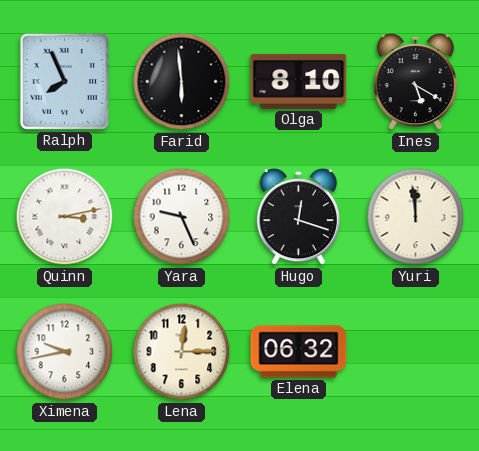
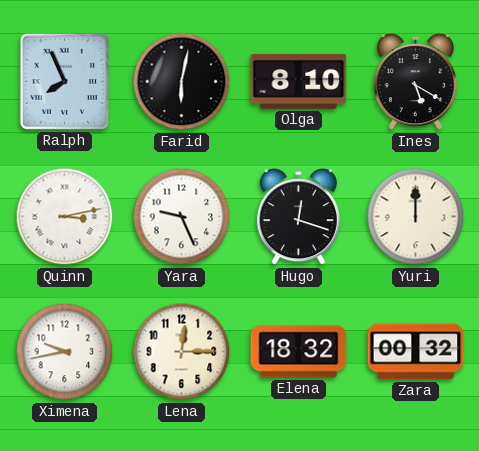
Farid: 5:59 -> 6:02 (182, 82)
Yuri: 11:59 -> 12:00 (416, 217)
Elena: 06:32 -> 18:32 (299, 352)
Zara: none -> 00:32 (416, 352)
